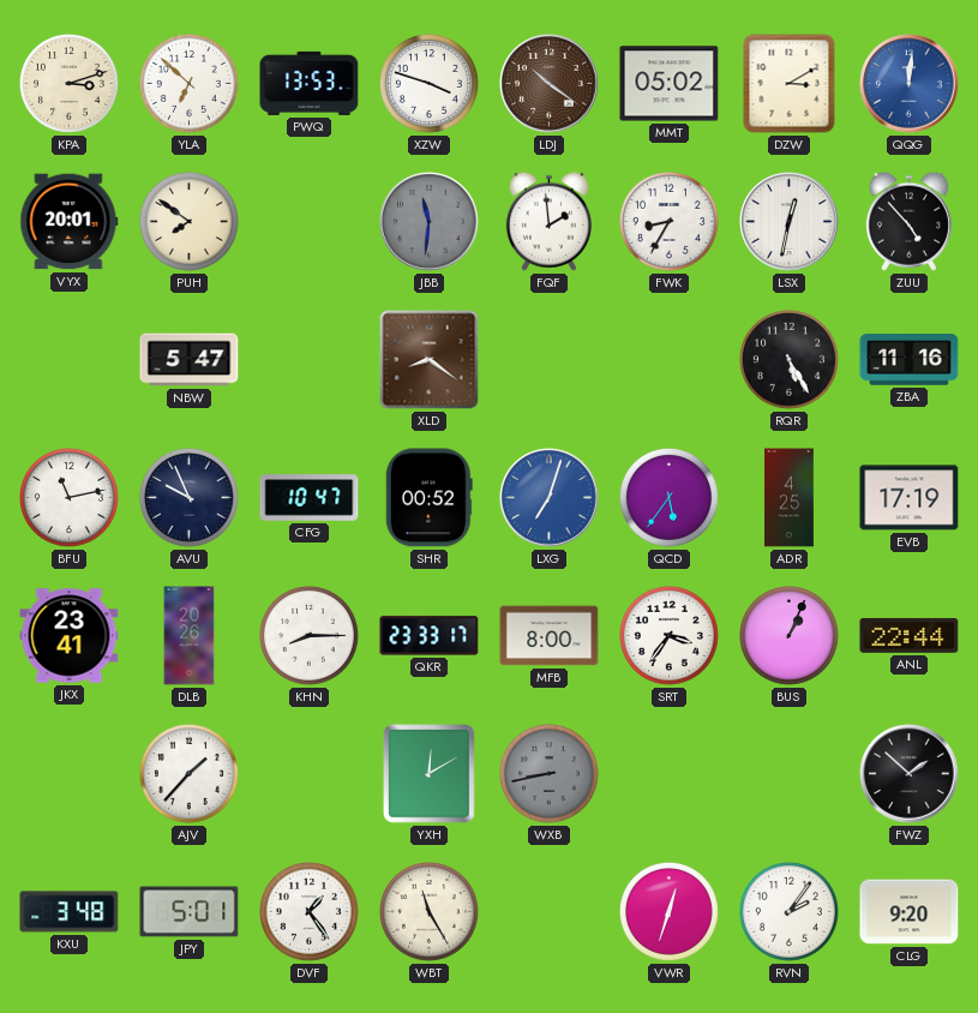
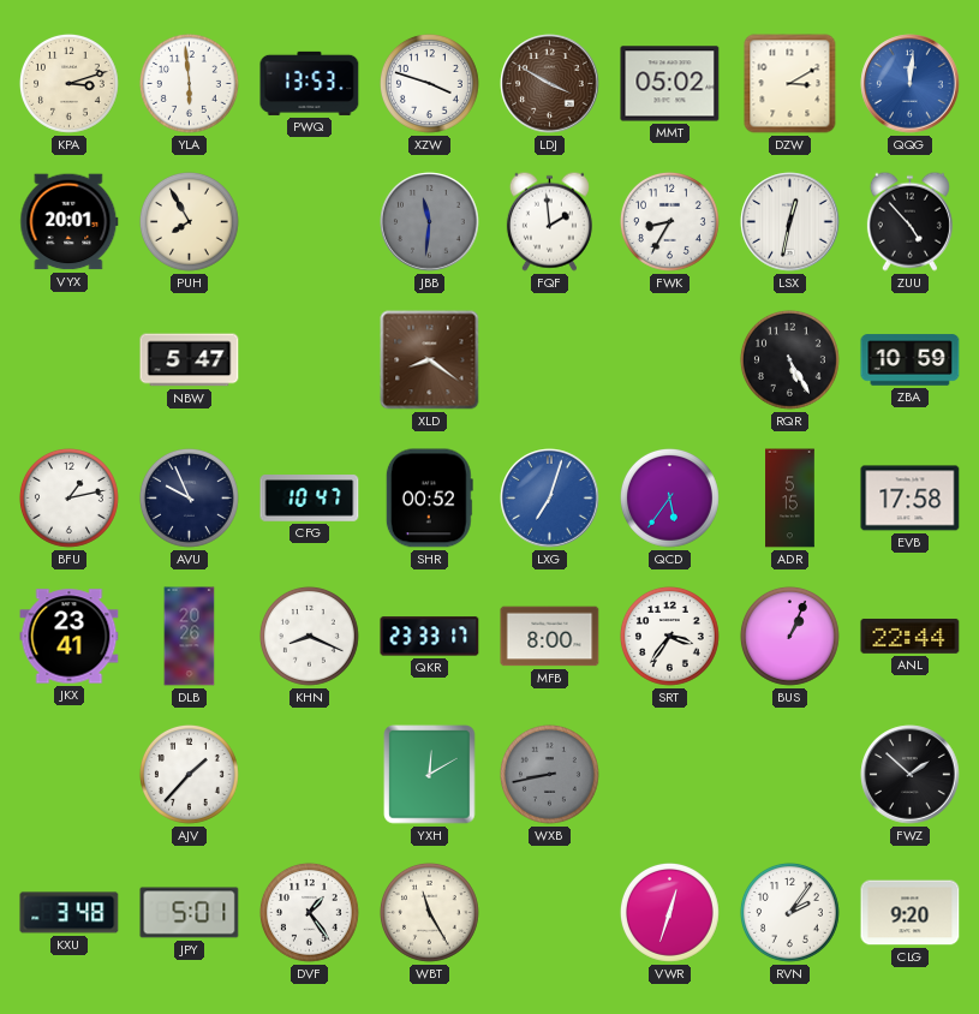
YLA: 6:52 -> 5:59 (189, 83)
LDJ: 10:21 -> 3:50 (550, 84)
PUH: 7:51 -> 7:55 (189, 221)
ZBA: 11:16 -> 10:59 (911, 360)
BFU: 11:13 -> 1:13 (68, 497)
ADR: 4:25 -> 5:15 (790, 499)
EVB: 17:19 -> 17:58 (911, 499)
KHN: 8:15 -> 8:19 (309, 636)
